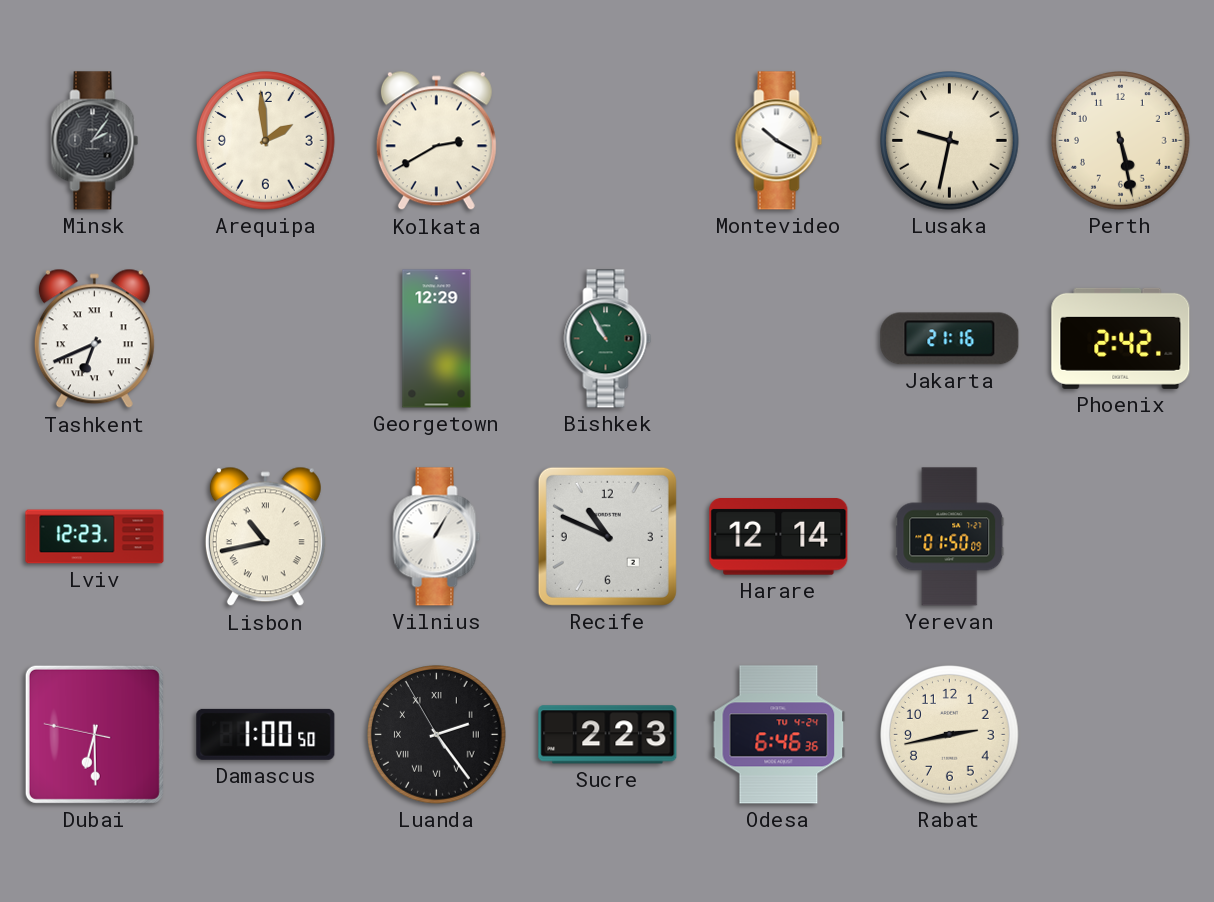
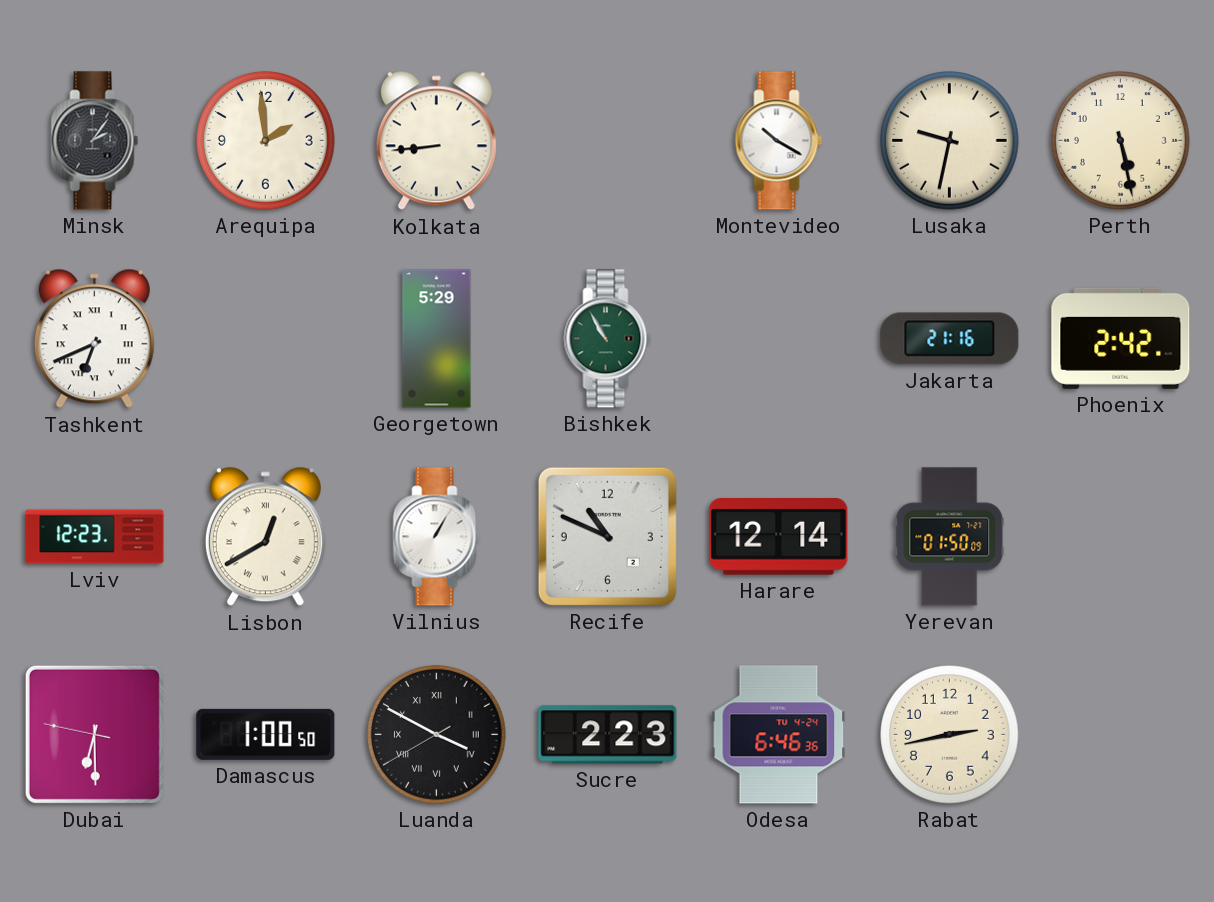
Kolkata: 2:40 -> 8:44 (436, 141)
Georgetown: 12:29 -> 5:29 (437, 339)
Lisbon: 10:43 -> 12:40 (265, 537)
Luanda: 2:23 -> 3:49 (437, 735)
